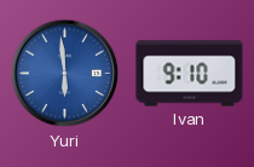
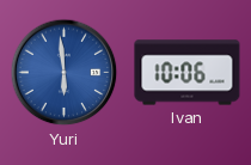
Ivan: 9:10 -> 10:06 (188, 73)
